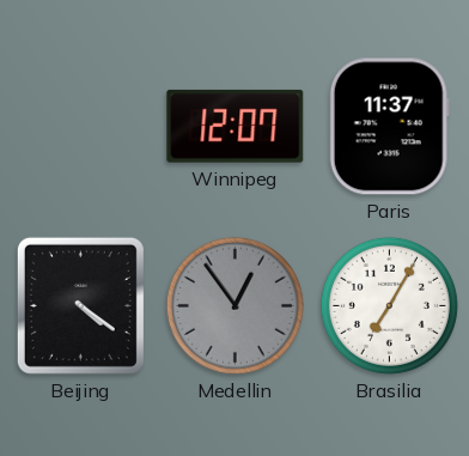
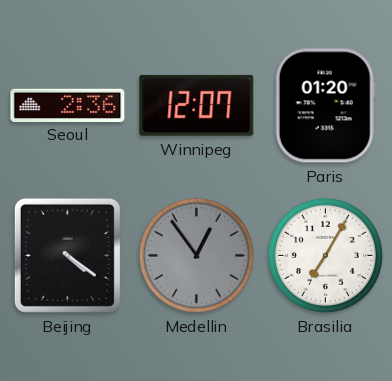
Seoul: none -> 2:36 (68, 105)
Paris: 11:37 -> 01:20 (325, 106)
